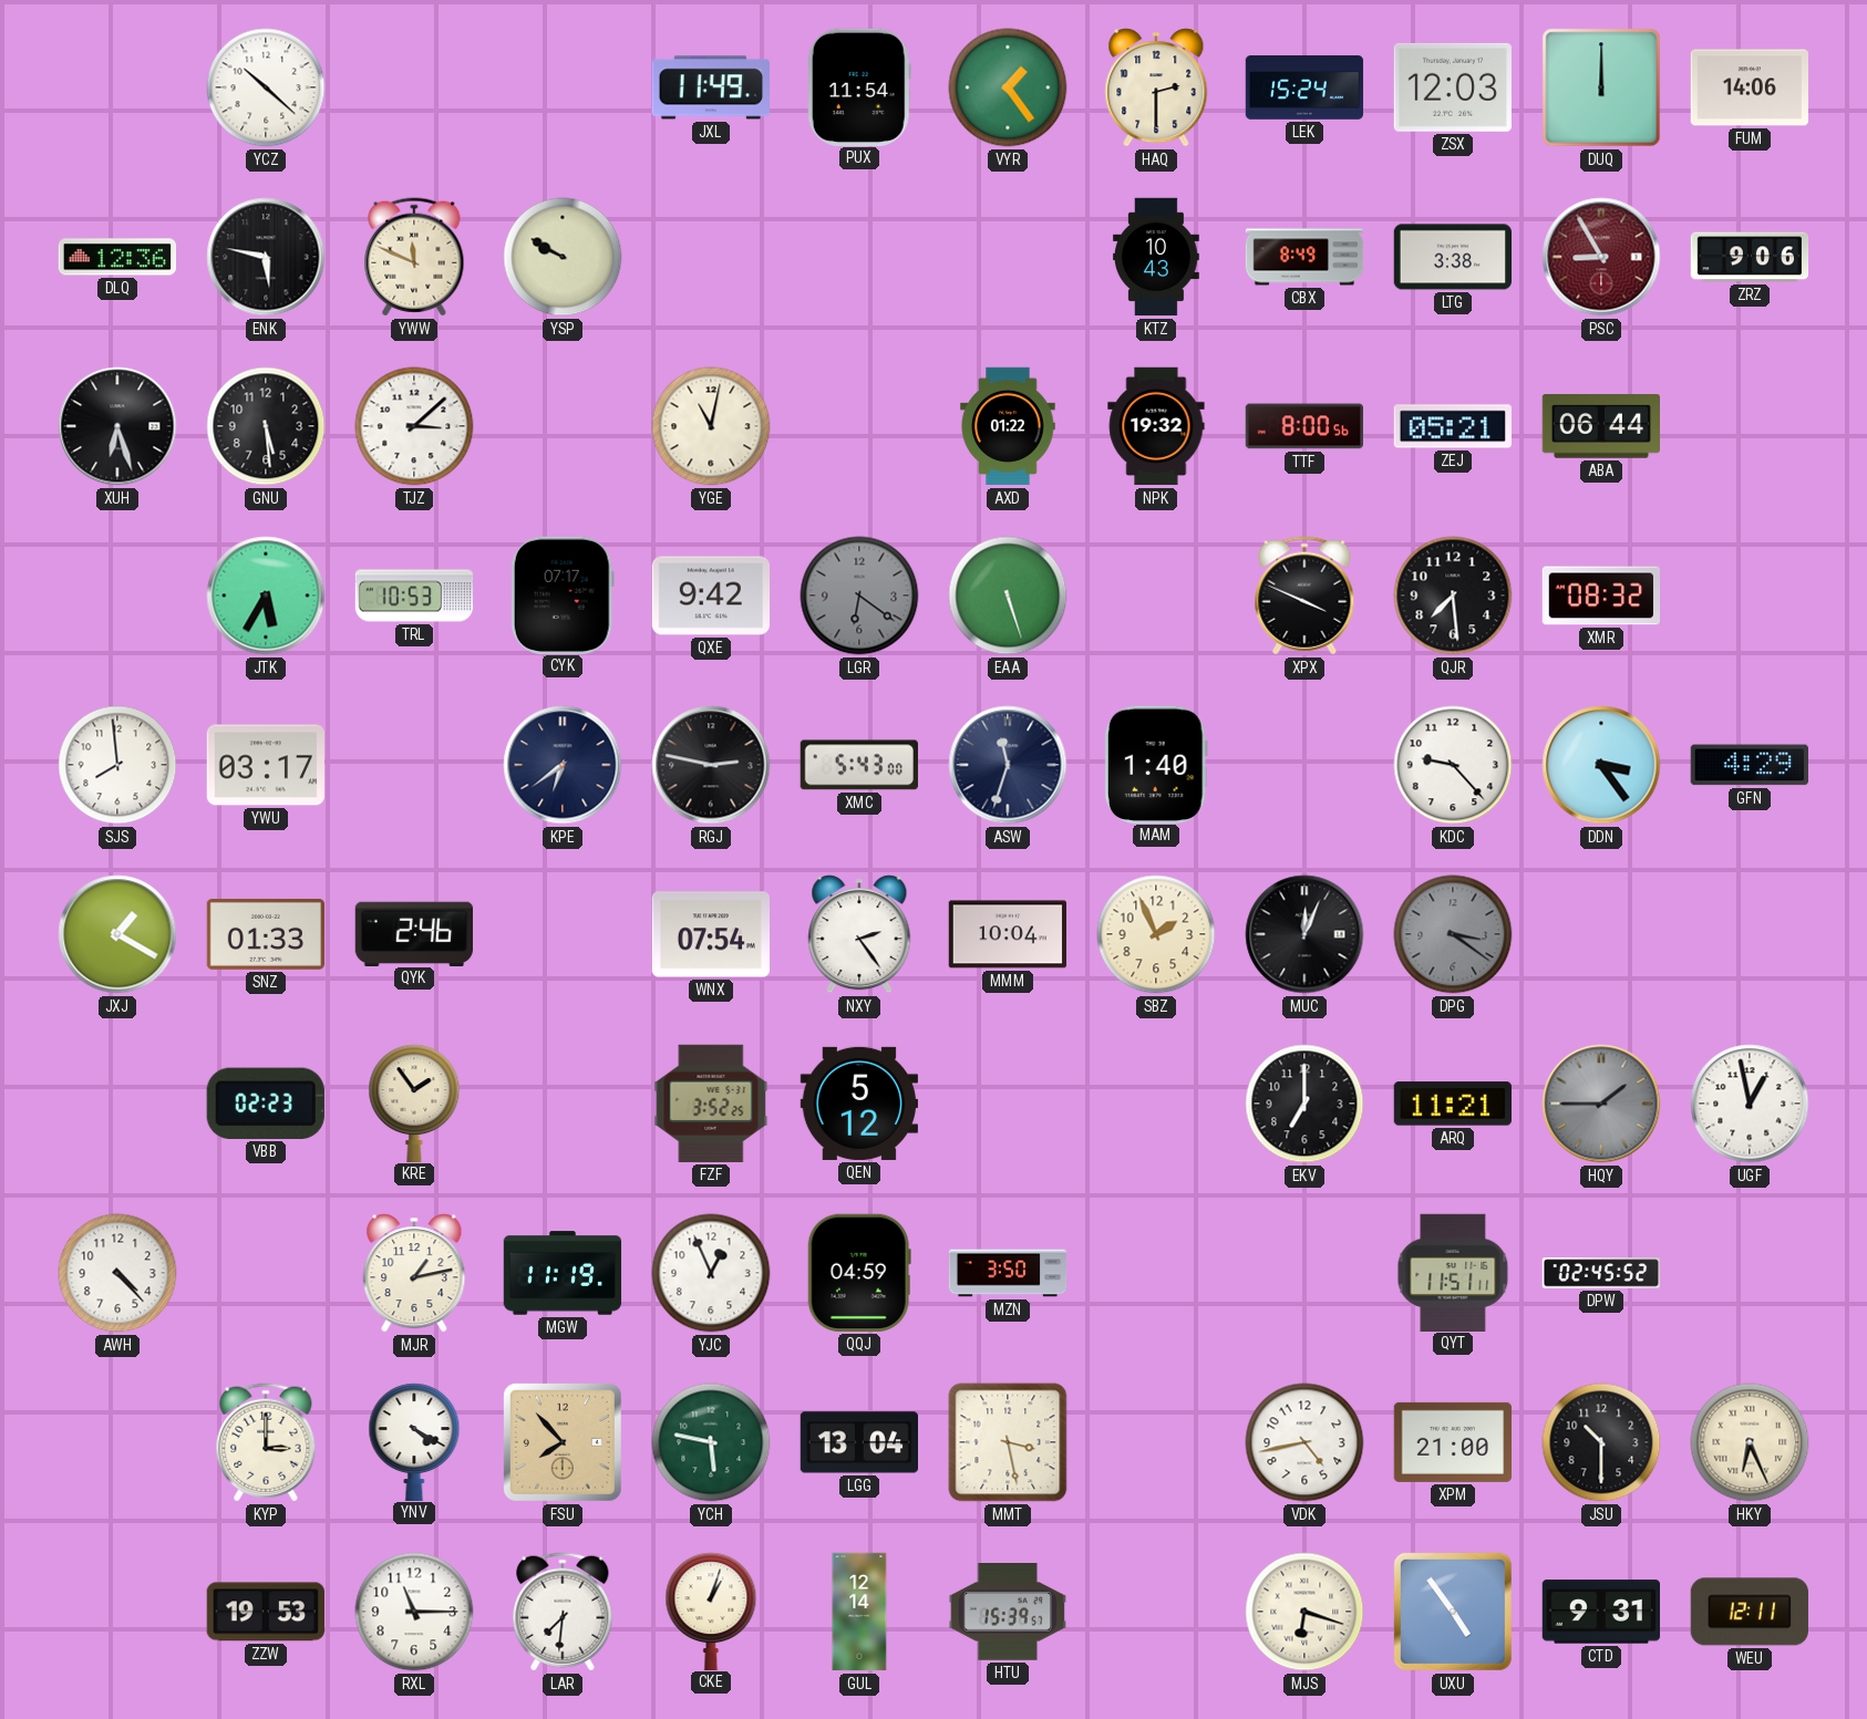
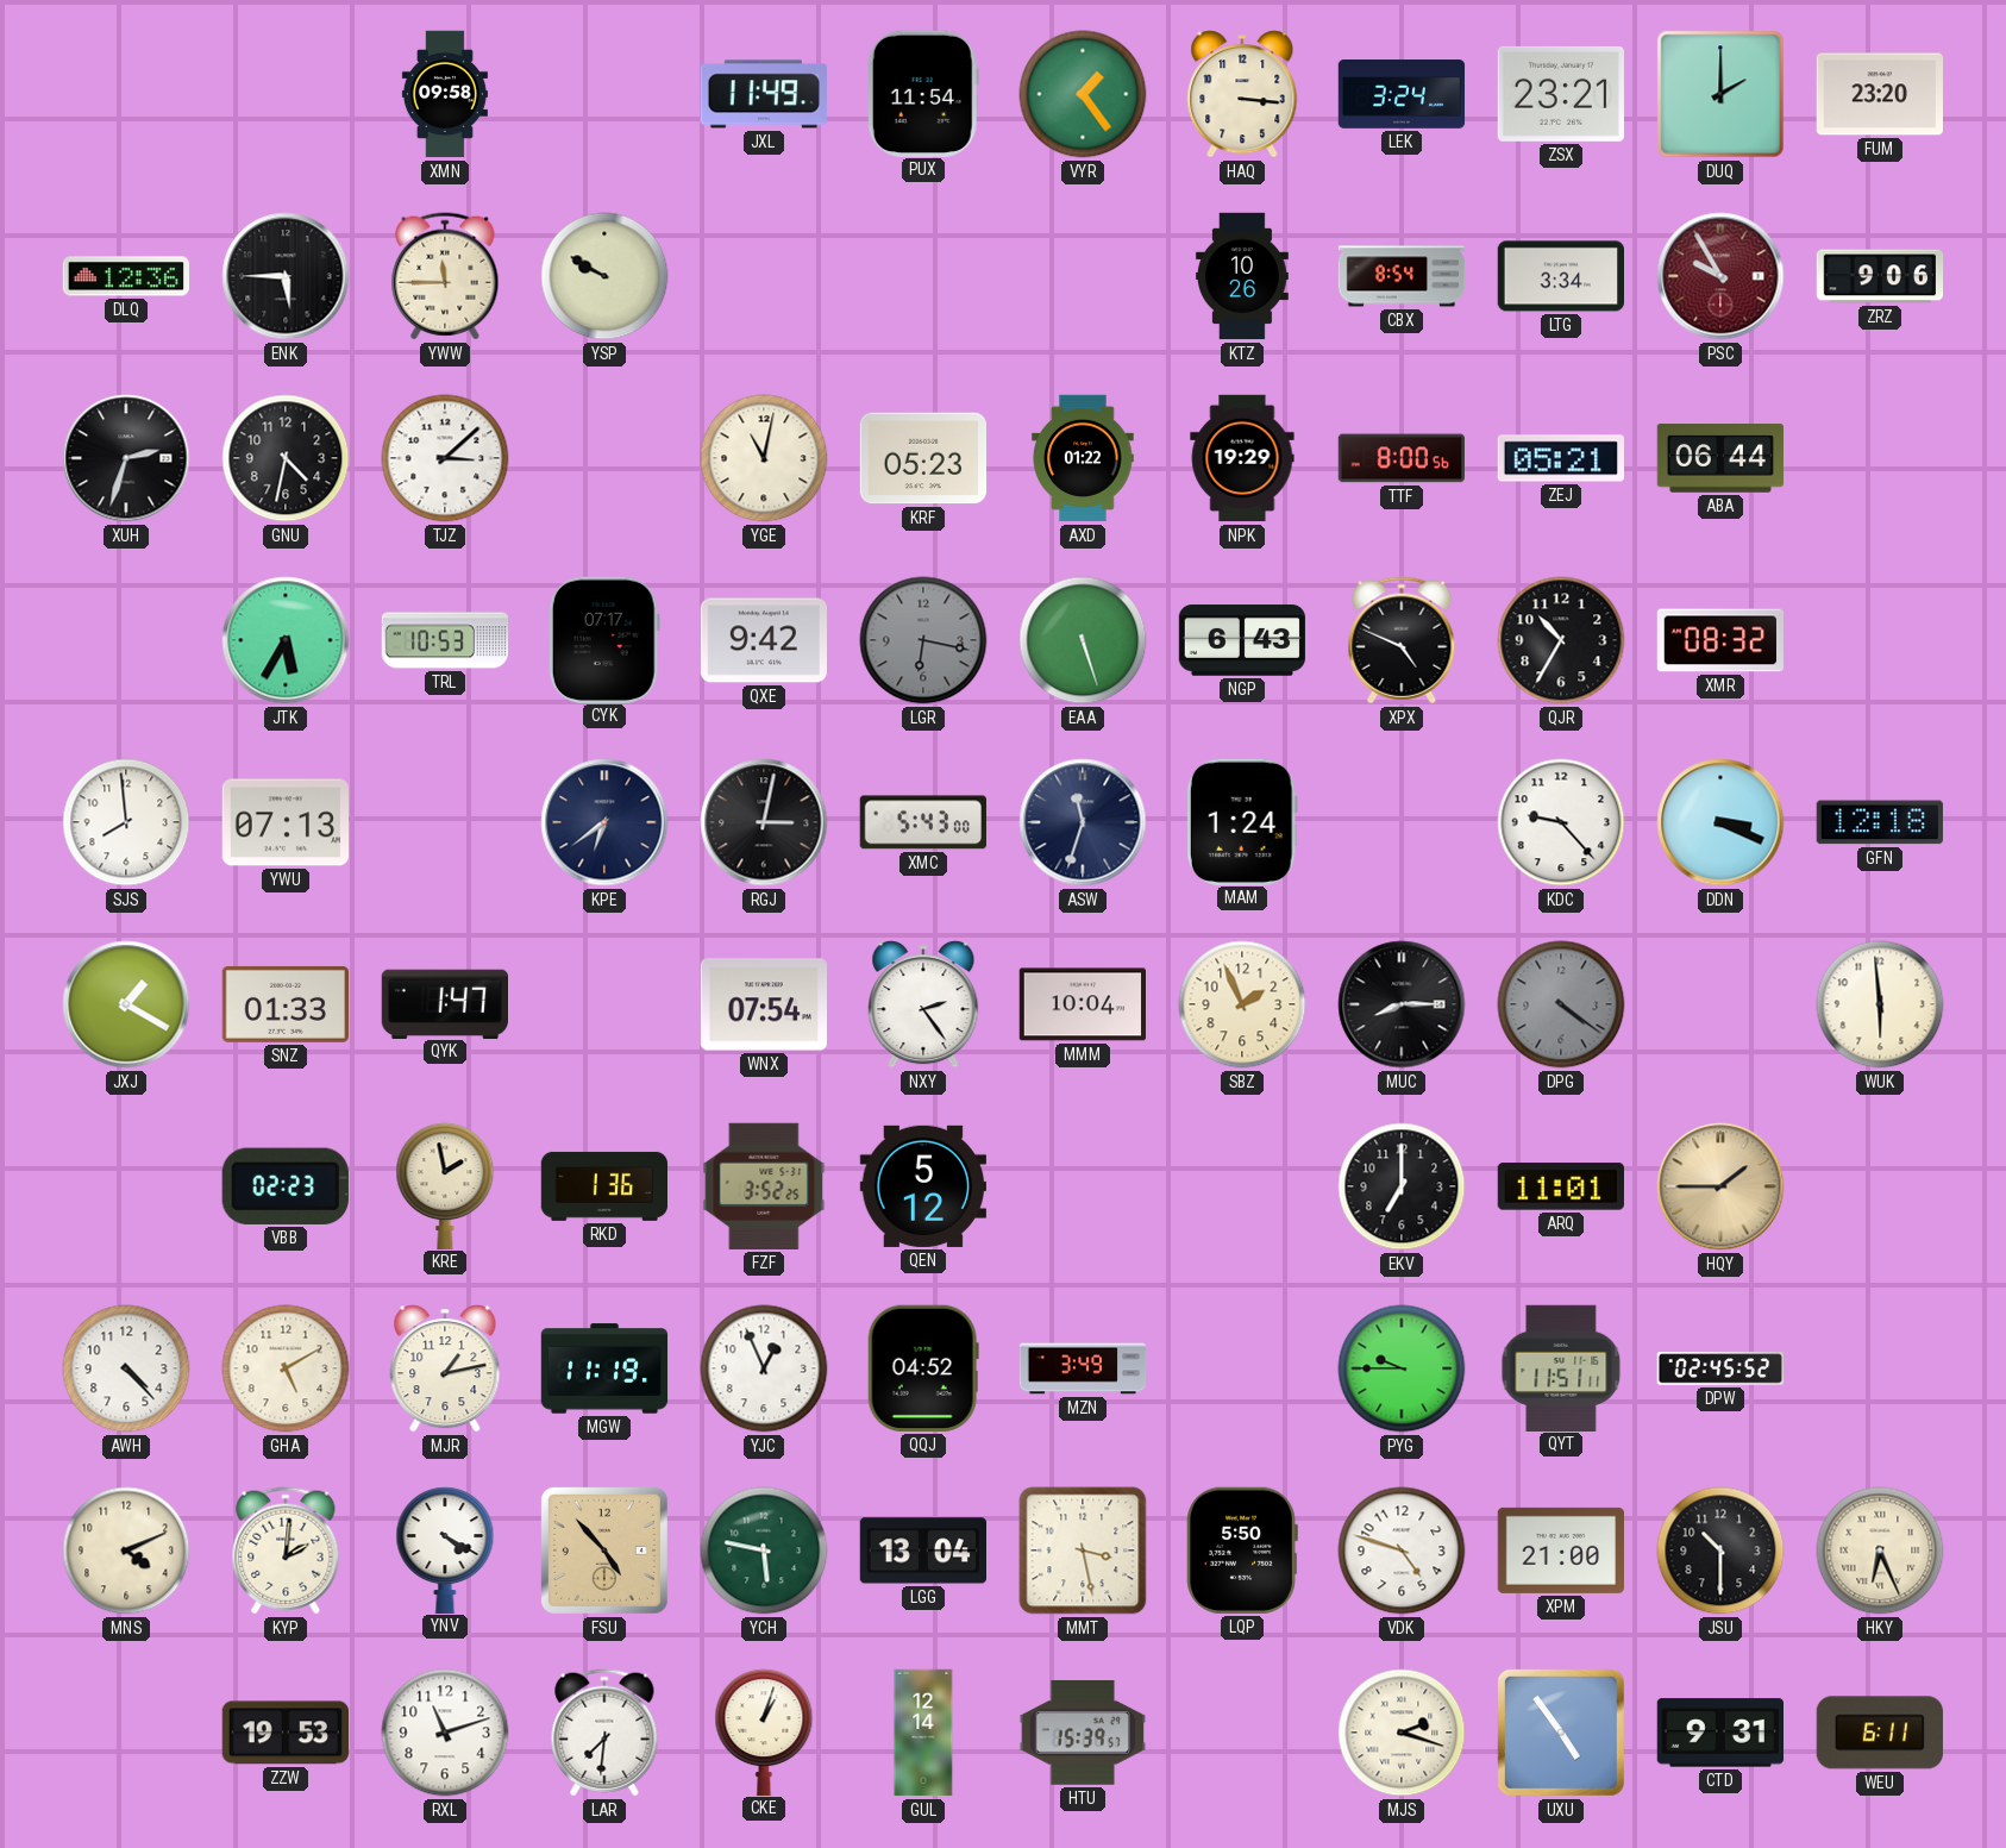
YCZ: 10:22 -> none (266, 87)
XMN: none -> 09:58 (445, 94)
HAQ: 2:30 -> 3:16 (1242, 94)
LEK: 15:24 -> 3:24 (1402, 94)
ZSX: 12:03 -> 23:21 (1561, 94)
DUQ: 12:00 -> 2:00 (1720, 94)
FUM: 14:06 -> 23:20 (1879, 94)
ENK: 5:47 -> 5:45 (286, 276)
YWW: 11:49 -> 11:45 (445, 276)
KTZ: 10:43 -> 10:26 (1242, 276)
CBX: 8:49 -> 8:54 (1402, 276)
LTG: 3:38 -> 3:34 (1560, 276)
PSC: 8:55 -> 9:55 (1720, 276)
XUH: 6:27 -> 2:33 (126, 458)
GNU: 5:29 -> 4:32 (286, 458)
KRF: none -> 05:23 (922, 458)
NPK: 19:32 -> 19:29 (1242, 458)
LGR: 6:21 -> 6:17 (923, 640)
NGP: none -> 6:43 (1242, 640)
XPX: 3:49 -> 4:49 (1402, 640)
QJR: 7:29 -> 10:35 (1561, 640)
YWU: 03:17 -> 07:13 (284, 822)
RGJ: 2:47 -> 3:02 (764, 822)
MAM: 1:40 -> 1:24 (1242, 821)
DDN: 3:24 -> 3:19 (1720, 822)
GFN: 4:29 -> 12:18 (1880, 822)
QYK: 2:46 -> 1:47 (444, 1003)
MUC: 12:04 -> 8:15 (1402, 1004)
DPG: 3:21 -> 4:21 (1561, 1004)
WUK: none -> 5:59 (1880, 1004)
KRE: 1:54 -> 1:58 (445, 1185)
RKD: none -> 1:36 (603, 1186)
ARQ: 11:21 -> 11:01 (1560, 1186)
HQY dial: grey -> champagne (1720, 1186)
UGF: 12:58 -> none (1750, 1104)
GHA: none -> 5:10 (286, 1368)
QQJ: 04:59 -> 04:52 (923, 1368)
MZN: 3:50 -> 3:49 (1083, 1368)
PYG: none -> 9:45 (1402, 1368)
MNS: none -> 4:11 (126, 1551)
KYP: 3:00 -> 2:01 (286, 1551)
FSU: 7:53 -> 4:53 (604, 1551)
LQP: none -> 5:50 (1242, 1551)
VDK: 4:43 -> 4:48 (1402, 1551)
RXL: 11:15 -> 11:12 (445, 1733)
MJS: 6:18 -> 2:18 (1402, 1733)
WEU: 12:11 -> 6:11 (1880, 1733)
